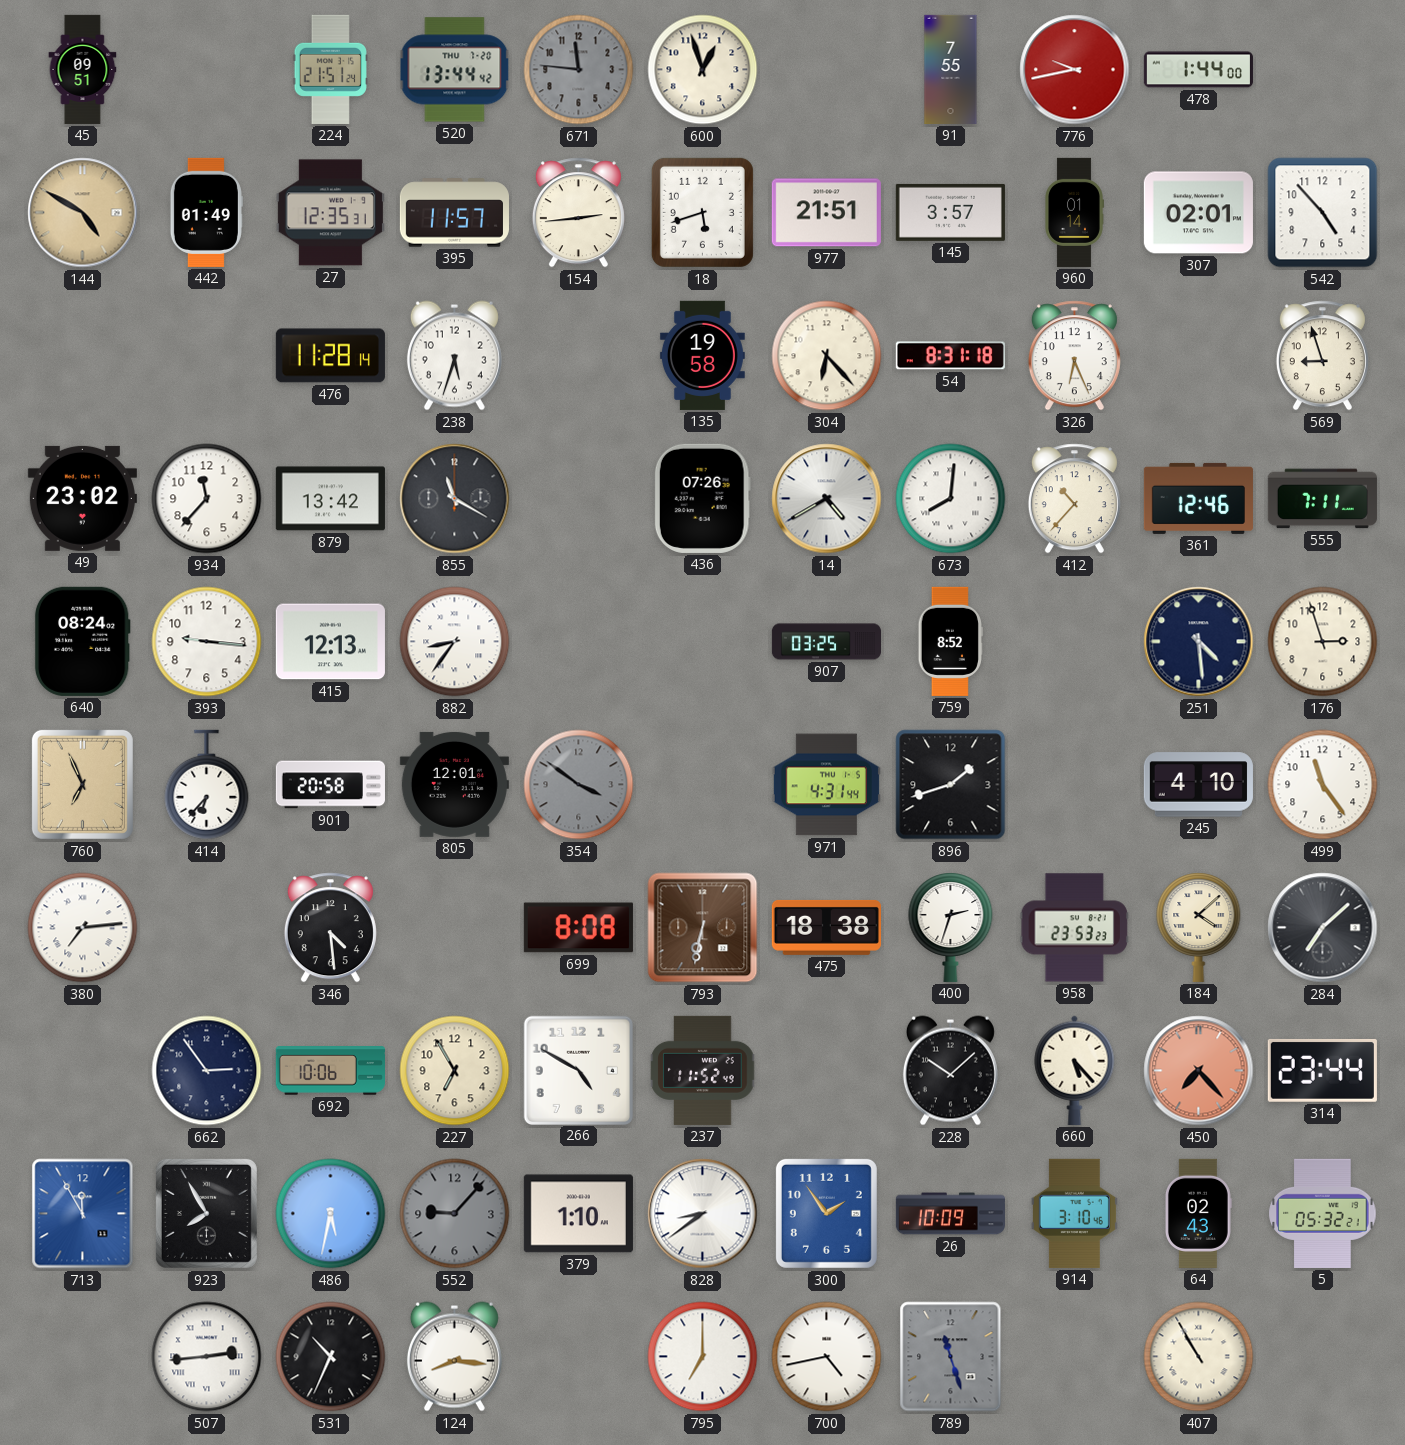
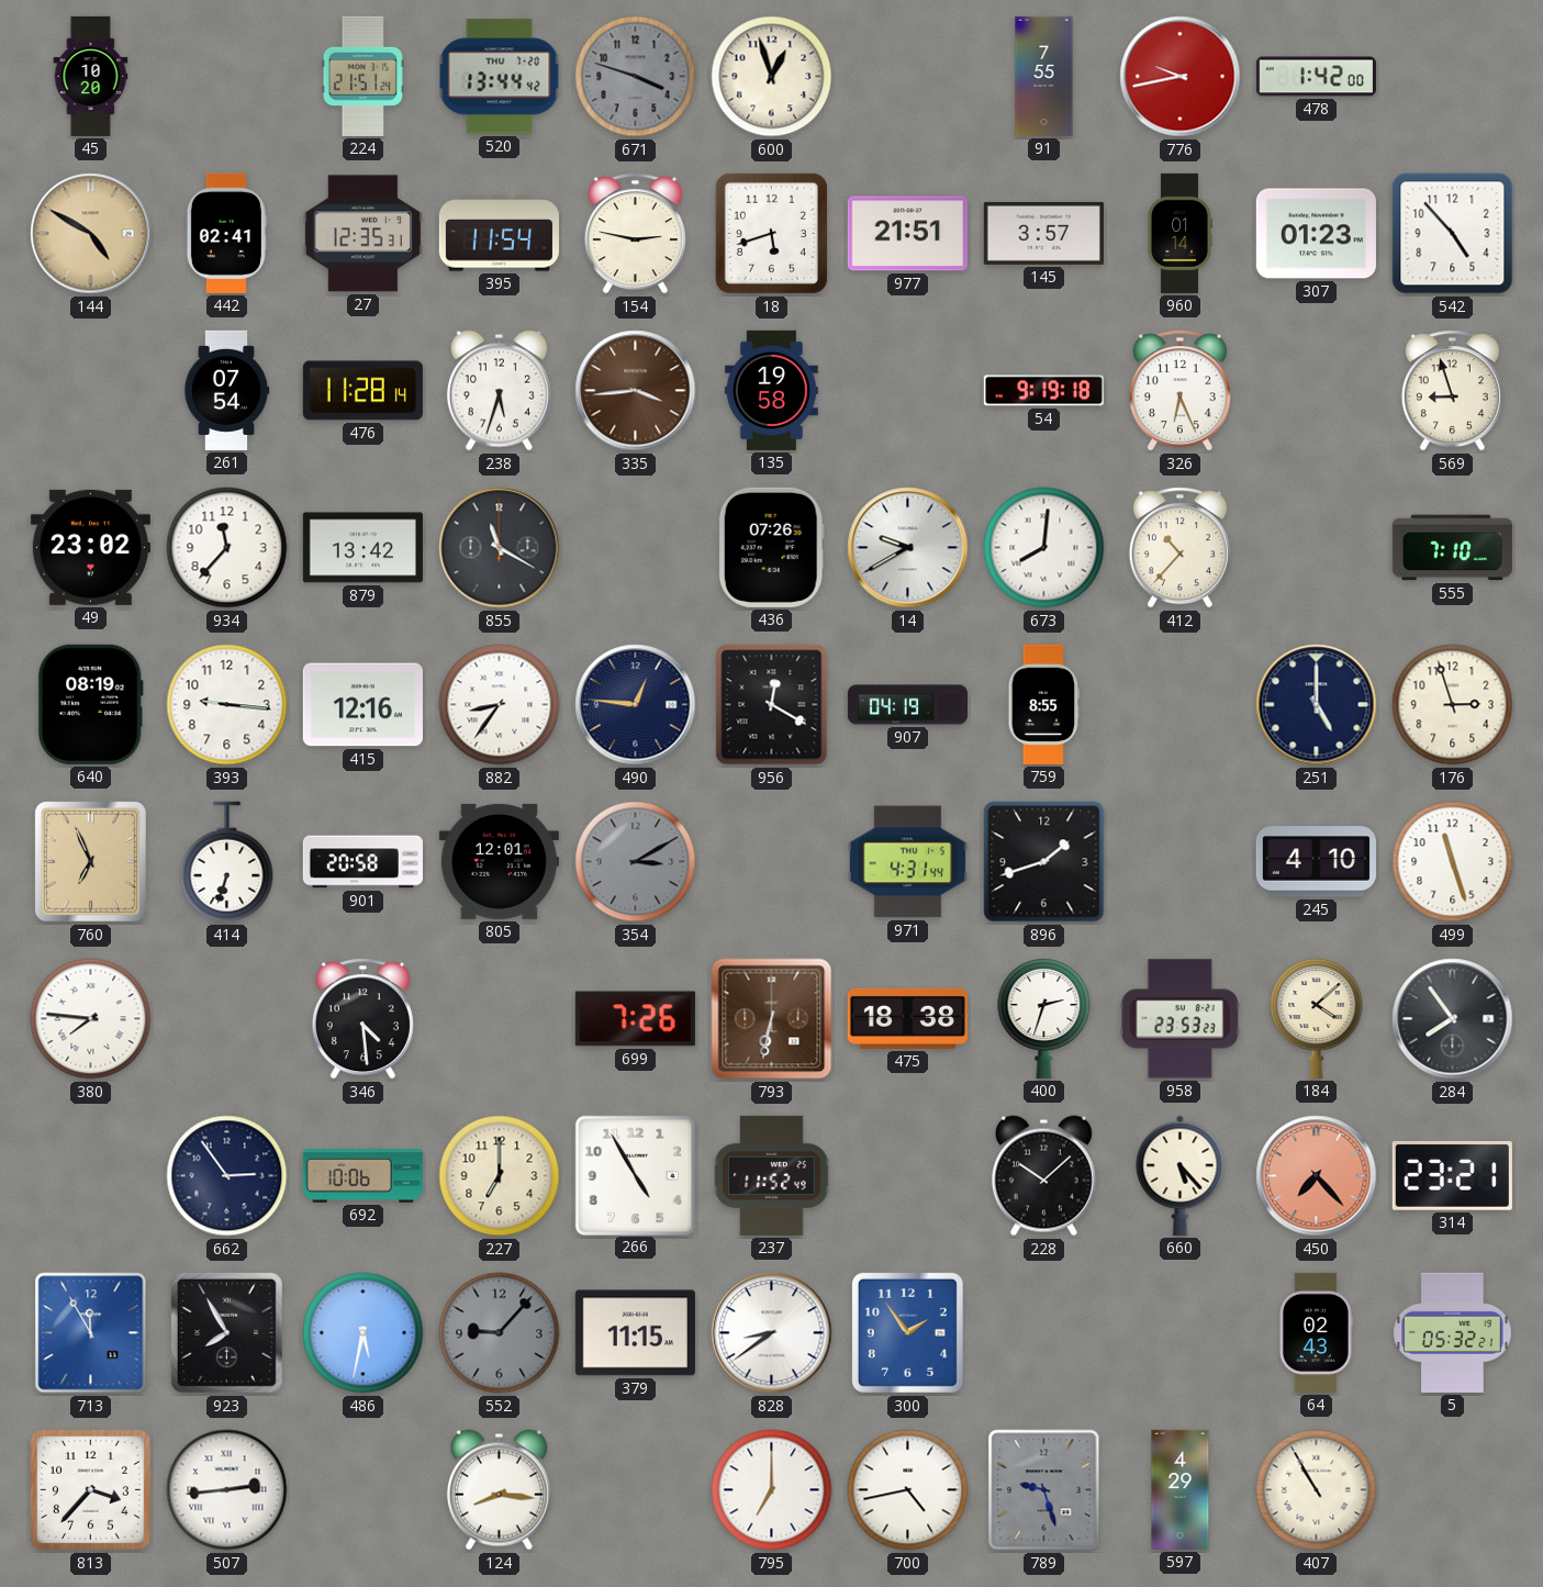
45: 09:51 -> 10:20 (91, 76)
671: 11:46 -> 3:48 (636, 77)
478: 1:44 -> 1:42 (1316, 77)
442: 01:49 -> 02:41 (226, 233)
395: 11:57 -> 11:54 (499, 234)
154: 2:44 -> 2:47 (635, 234)
307: 02:01 -> 01:23 (1316, 234)
261: none -> 07:54 (226, 390)
335: none -> 3:44 (636, 391)
304: 6:23 -> none (827, 356)
54: 8:31 -> 9:19 (1043, 391)
14: 4:40 -> 9:40 (908, 548)
361: 12:46 -> none (1198, 498)
555: 7:11 -> 7:10 (1452, 548)
640: 08:24 -> 08:19 (90, 704)
415: 12:13 -> 12:16 (362, 705)
490: none -> 12:46 (636, 705)
956: none -> 12:20 (772, 705)
907: 03:25 -> 04:19 (907, 705)
759: 8:52 -> 8:55 (1043, 704)
251: 4:29 -> 5:00 (1317, 705)
414: 6:37 -> 6:33 (227, 862)
354: 3:51 -> 3:10 (636, 862)
499: 11:24 -> 11:27 (1453, 862)
380: 7:14 -> 7:46 (91, 1019)
699: 8:08 -> 7:26 (635, 1019)
284: 7:08 -> 7:54 (1453, 1019)
227: 6:55 -> 7:00 (500, 1176)
266: 4:50 -> 4:55 (635, 1175)
314: 23:44 -> 23:21 (1452, 1175)
379: 1:10 -> 11:15 (635, 1333)
26: 10:09 -> none (950, 1214)
914: 3:10 -> none (1074, 1213)
813: none -> 3:37 (90, 1489)
531: 10:34 -> none (331, 1357)
789: 11:27 -> 9:27 (1044, 1490)
597: none -> 4:29 (1181, 1489)
